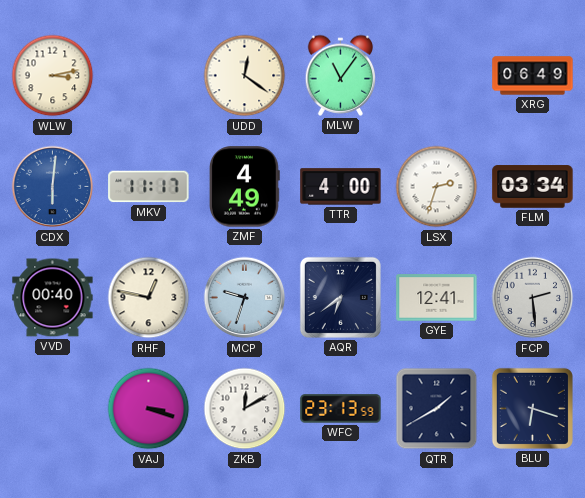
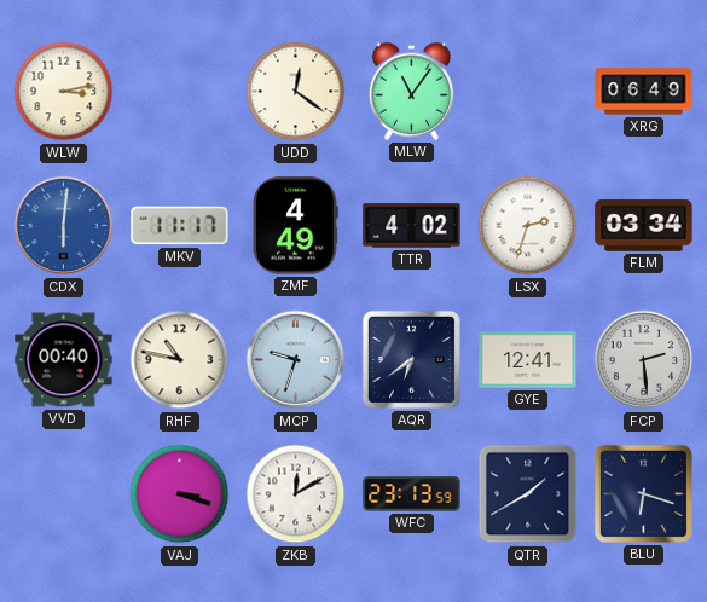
TTR: 4:00 -> 4:02 (412, 226)
RHF: 12:47 -> 10:47 (180, 360)
